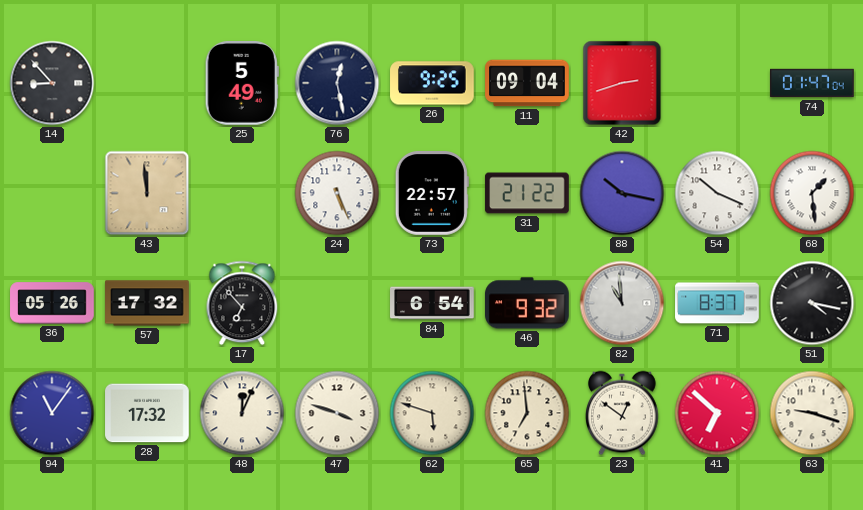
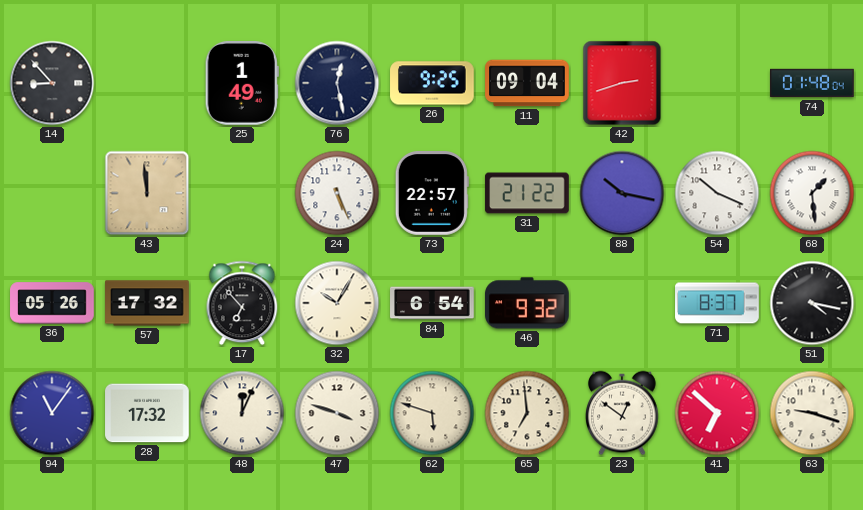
25: 5:49 -> 1:49 (242, 84)
74: 01:47 -> 01:48 (812, 83)
32: none -> 10:05 (337, 303)
82: 10:59 -> none (622, 303)
